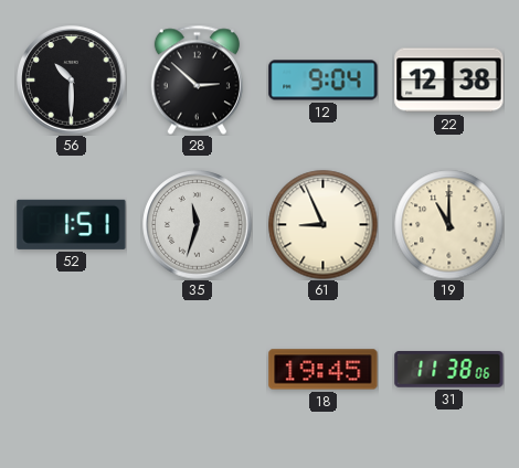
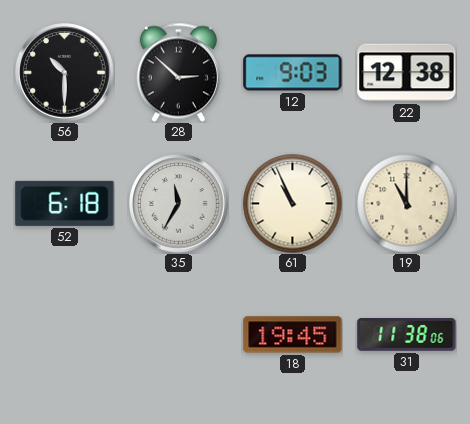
12: 9:04 -> 9:03 (293, 73)
52: 1:51 -> 6:18 (65, 203)
35: 11:33 -> 11:35 (179, 204)
61: 8:56 -> 10:56 (293, 204)
